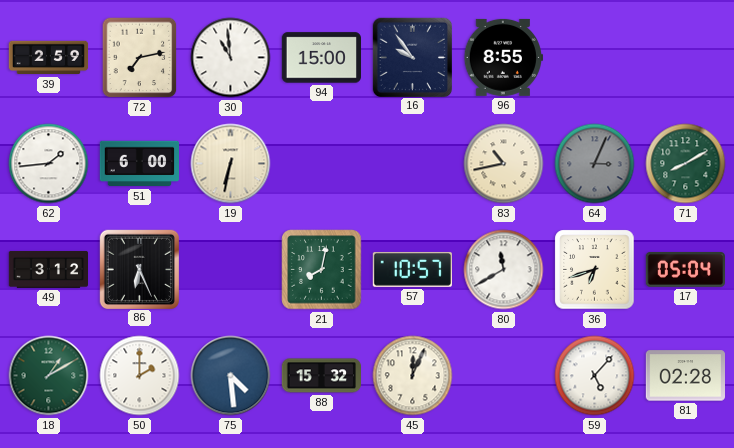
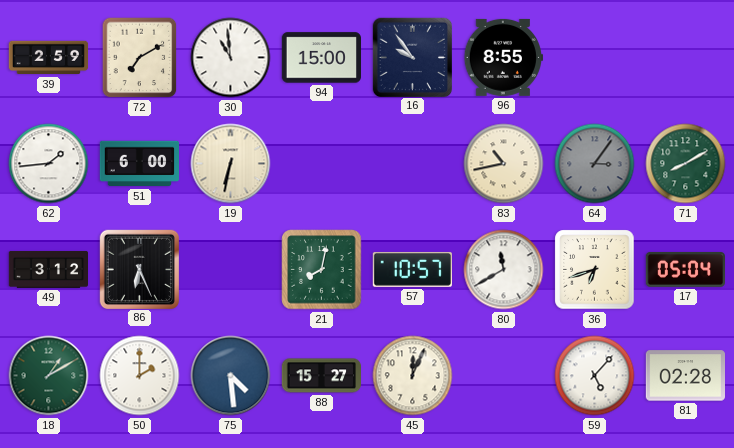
72: 7:13 -> 7:10 (140, 58)
64: 3:04 -> 3:06 (595, 164)
88: 15:32 -> 15:27 (322, 376)
